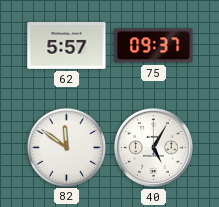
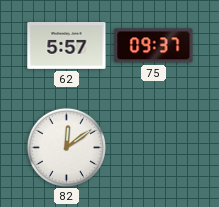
82: 11:51 -> 12:09 (66, 147)
40: 5:05 -> none (153, 147)
